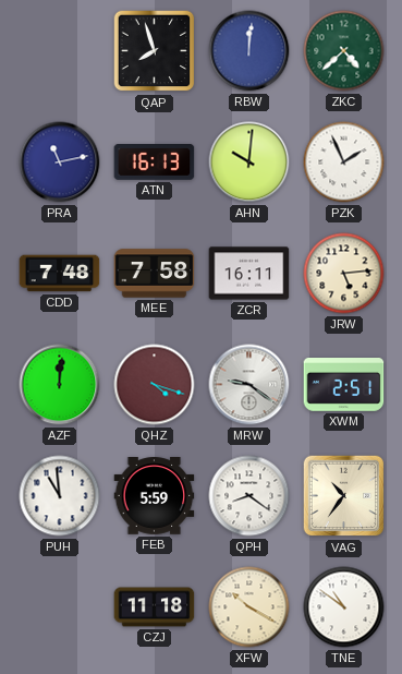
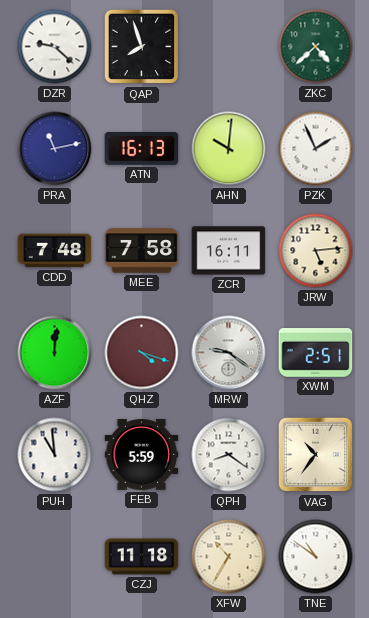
DZR: none -> 9:22 (55, 47)
RBW: 12:01 -> none (249, 51)
XFW: 10:20 -> 10:35 (229, 557)
